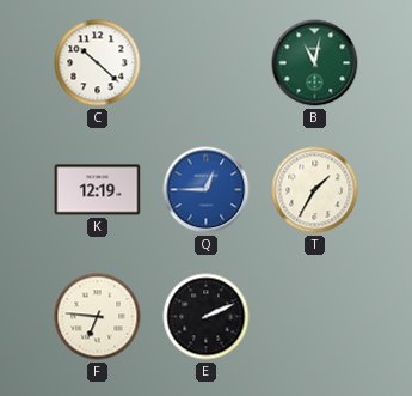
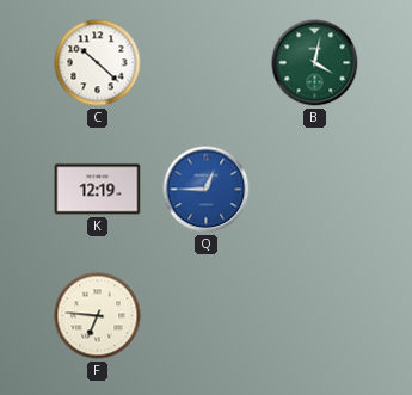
B: 11:02 -> 4:02 (315, 63)
T: 1:35 -> none (315, 190)
E: 2:11 -> none (207, 317)
